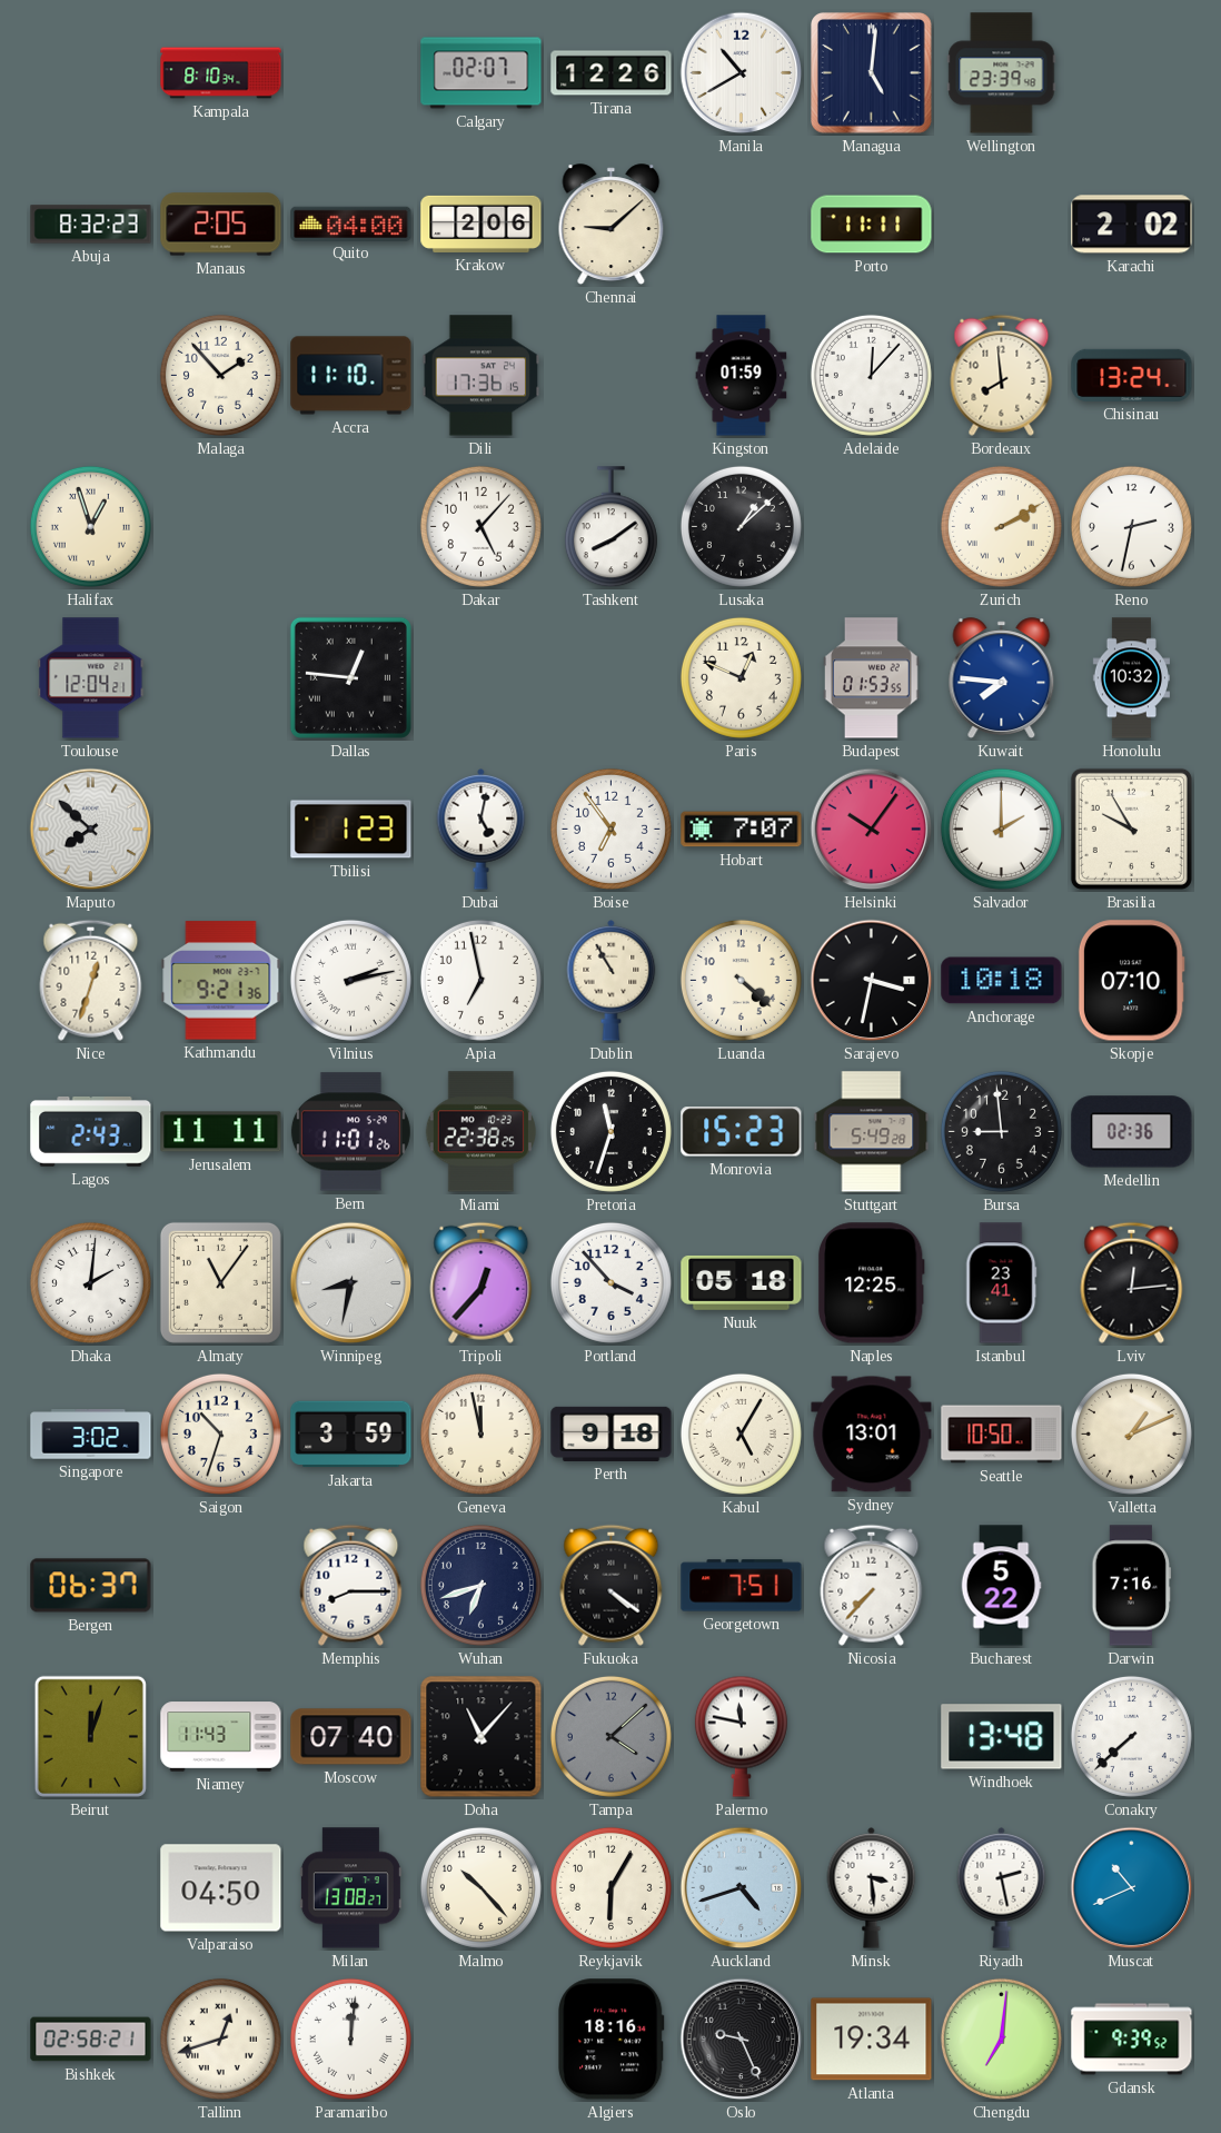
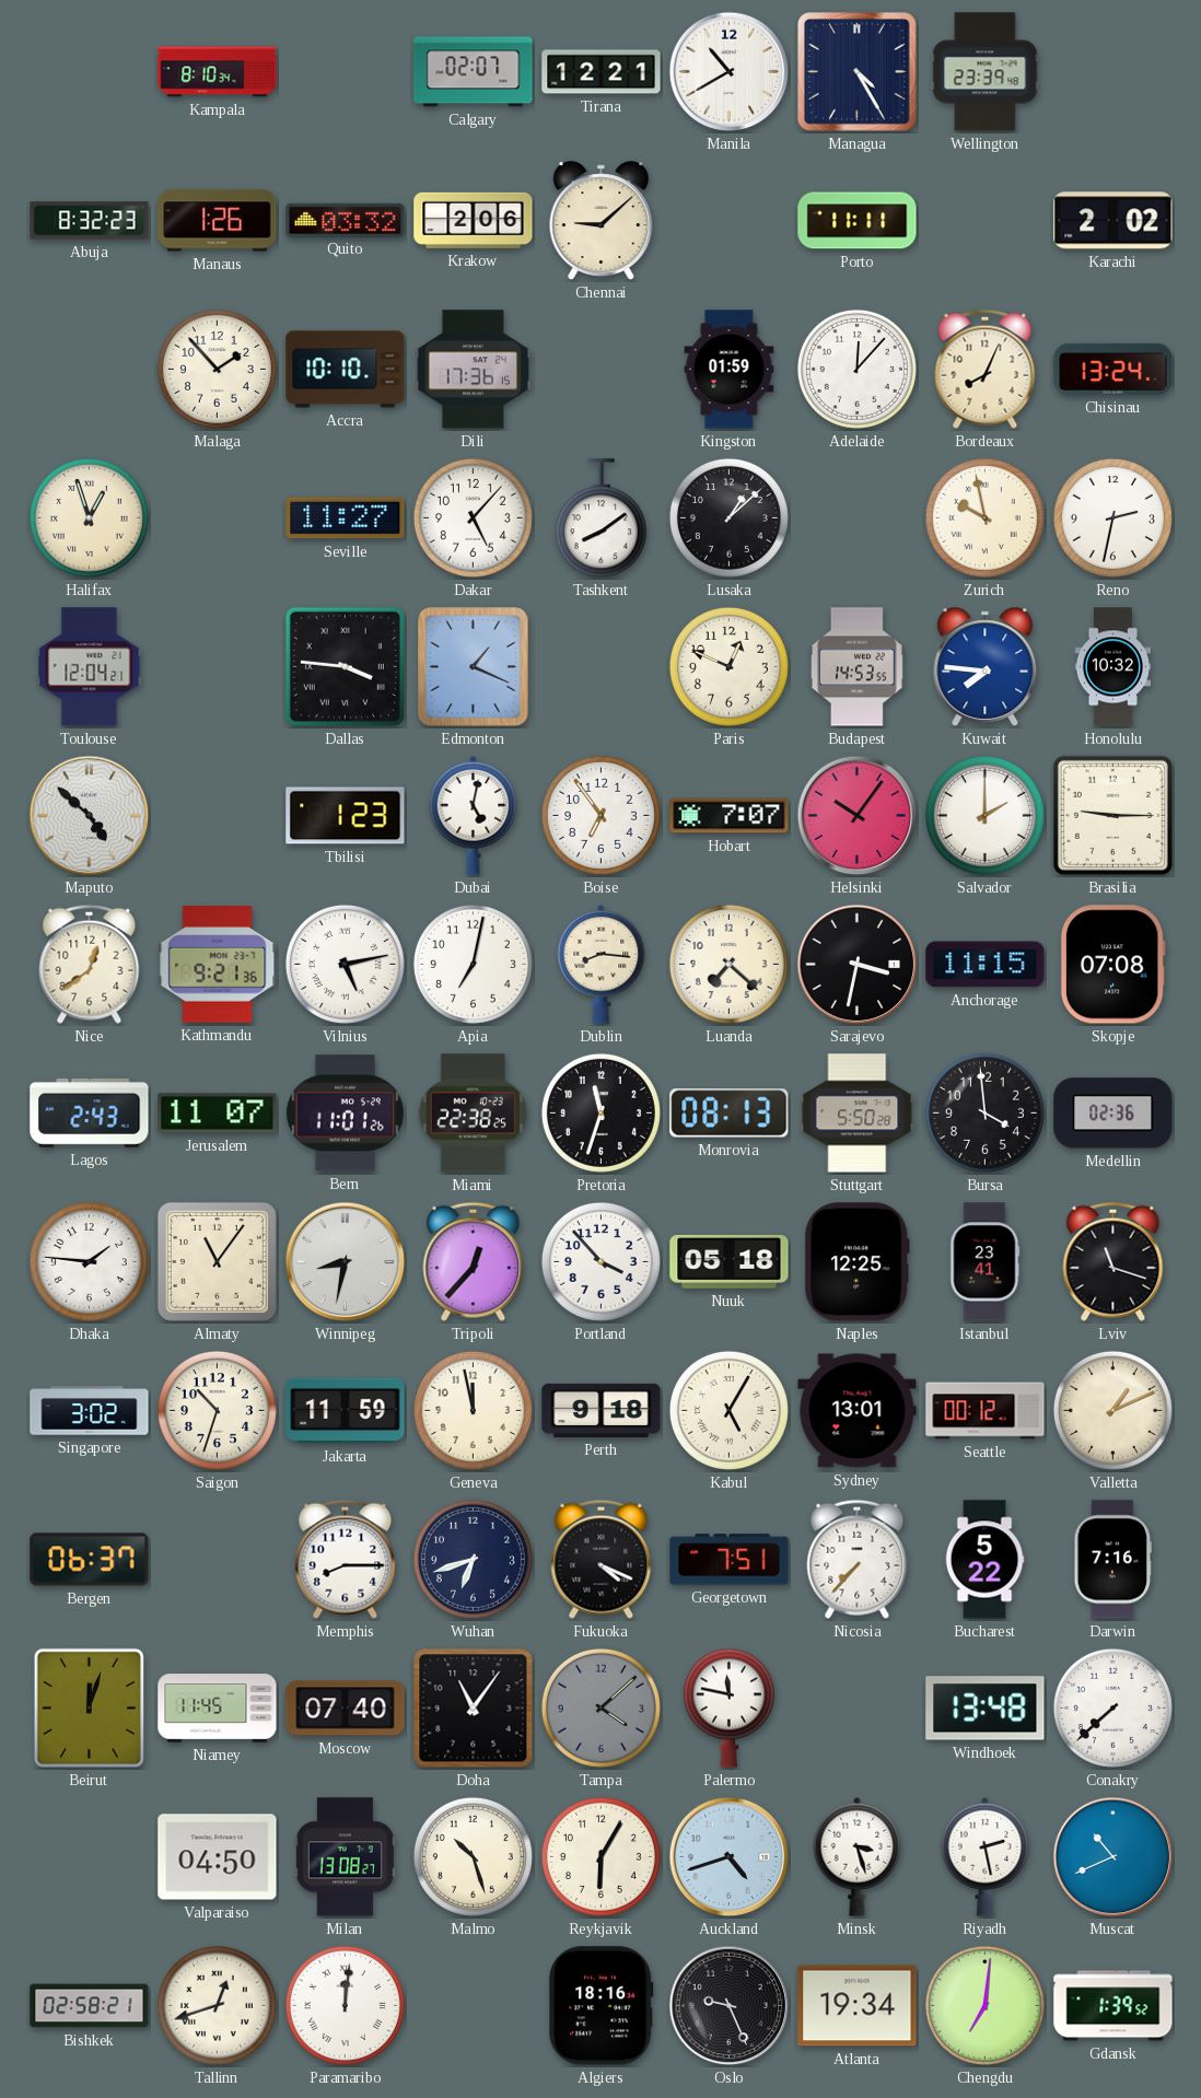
Tirana: 12:26 -> 12:21 (602, 72)
Managua: 5:01 -> 4:25 (858, 72)
Manaus: 2:05 -> 1:26 (218, 221)
Quito: 04:00 -> 03:32 (346, 220)
Accra: 11:10 -> 10:10 (346, 370)
Bordeaux: 7:59 -> 8:04 (986, 369)
Seville: none -> 11:27 (346, 518)
Zurich: 2:10 -> 9:58 (984, 517)
Dallas: 12:46 -> 3:46 (345, 666)
Edmonton: none -> 1:19 (474, 667)
Budapest: 01:53 -> 14:53 (856, 667)
Maputo: 7:52 -> 4:52 (90, 816)
Brasilia: 9:55 -> 9:15 (1112, 815)
Nice: 12:33 -> 12:39 (90, 964)
Vilnius: 2:13 -> 5:13 (345, 964)
Apia: 6:58 -> 7:02 (473, 964)
Dublin: 10:55 -> 8:16 (602, 965)
Luanda: 4:22 -> 7:22 (728, 964)
Anchorage: 10:18 -> 11:15 (986, 965)
Skopje: 07:10 -> 07:08 (1112, 965)
Jerusalem: 11:11 -> 11:07 (218, 1114)
Monrovia: 15:23 -> 08:13 (730, 1114)
Stuttgart: 5:49 -> 5:50 (858, 1114)
Bursa: 8:59 -> 3:59 (984, 1112)
Dhaka: 2:01 -> 1:46 (89, 1261)
Lviv: 12:14 -> 11:18 (1113, 1261)
Jakarta: 3:59 -> 11:59 (346, 1411)
Seattle: 10:50 -> 00:12 (986, 1411)
Fukuoka: 4:21 -> 4:19 (602, 1559)
Niamey: 11:43 -> 11:45 (218, 1709)
Doha: 11:07 -> 11:06 (474, 1709)
Malmo: 10:23 -> 10:27 (473, 1856)
Minsk: 3:29 -> 3:27 (858, 1857)
Gdansk: 9:39 -> 1:39 (1113, 2006)
